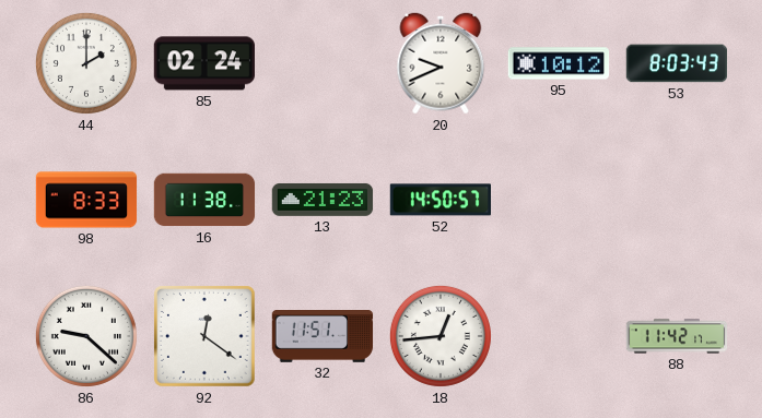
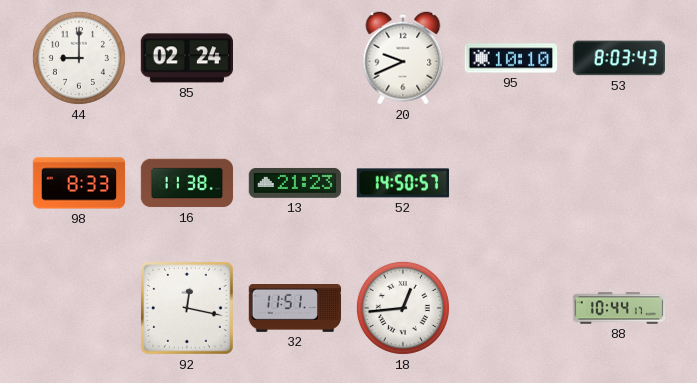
44: 2:00 -> 9:00 (79, 58)
95: 10:12 -> 10:10 (511, 58)
86: 9:22 -> none (86, 336)
92: 12:21 -> 12:17 (187, 308)
88: 11:42 -> 10:44 (619, 308)
